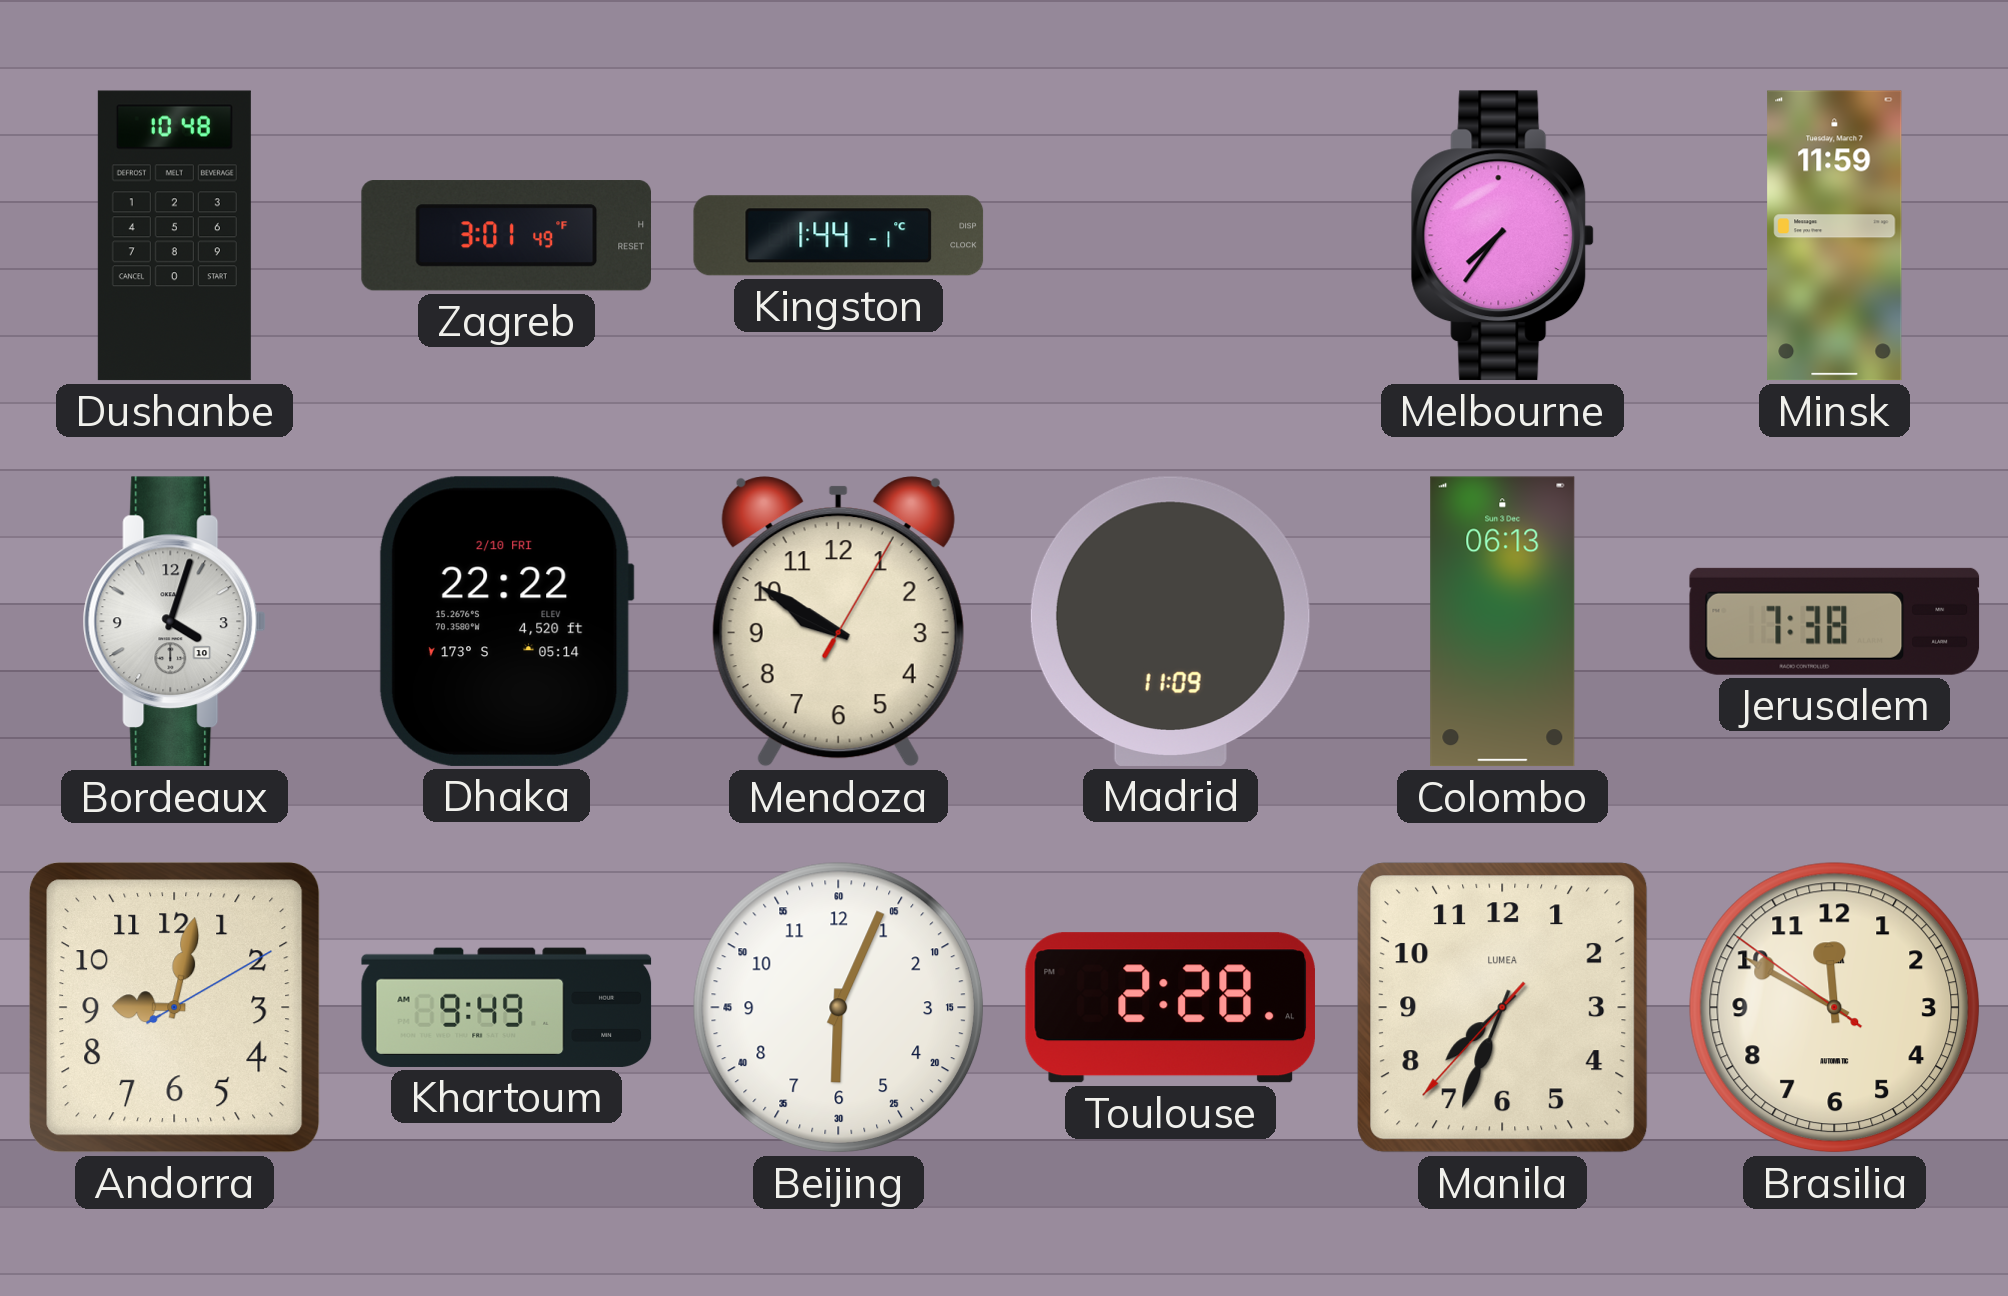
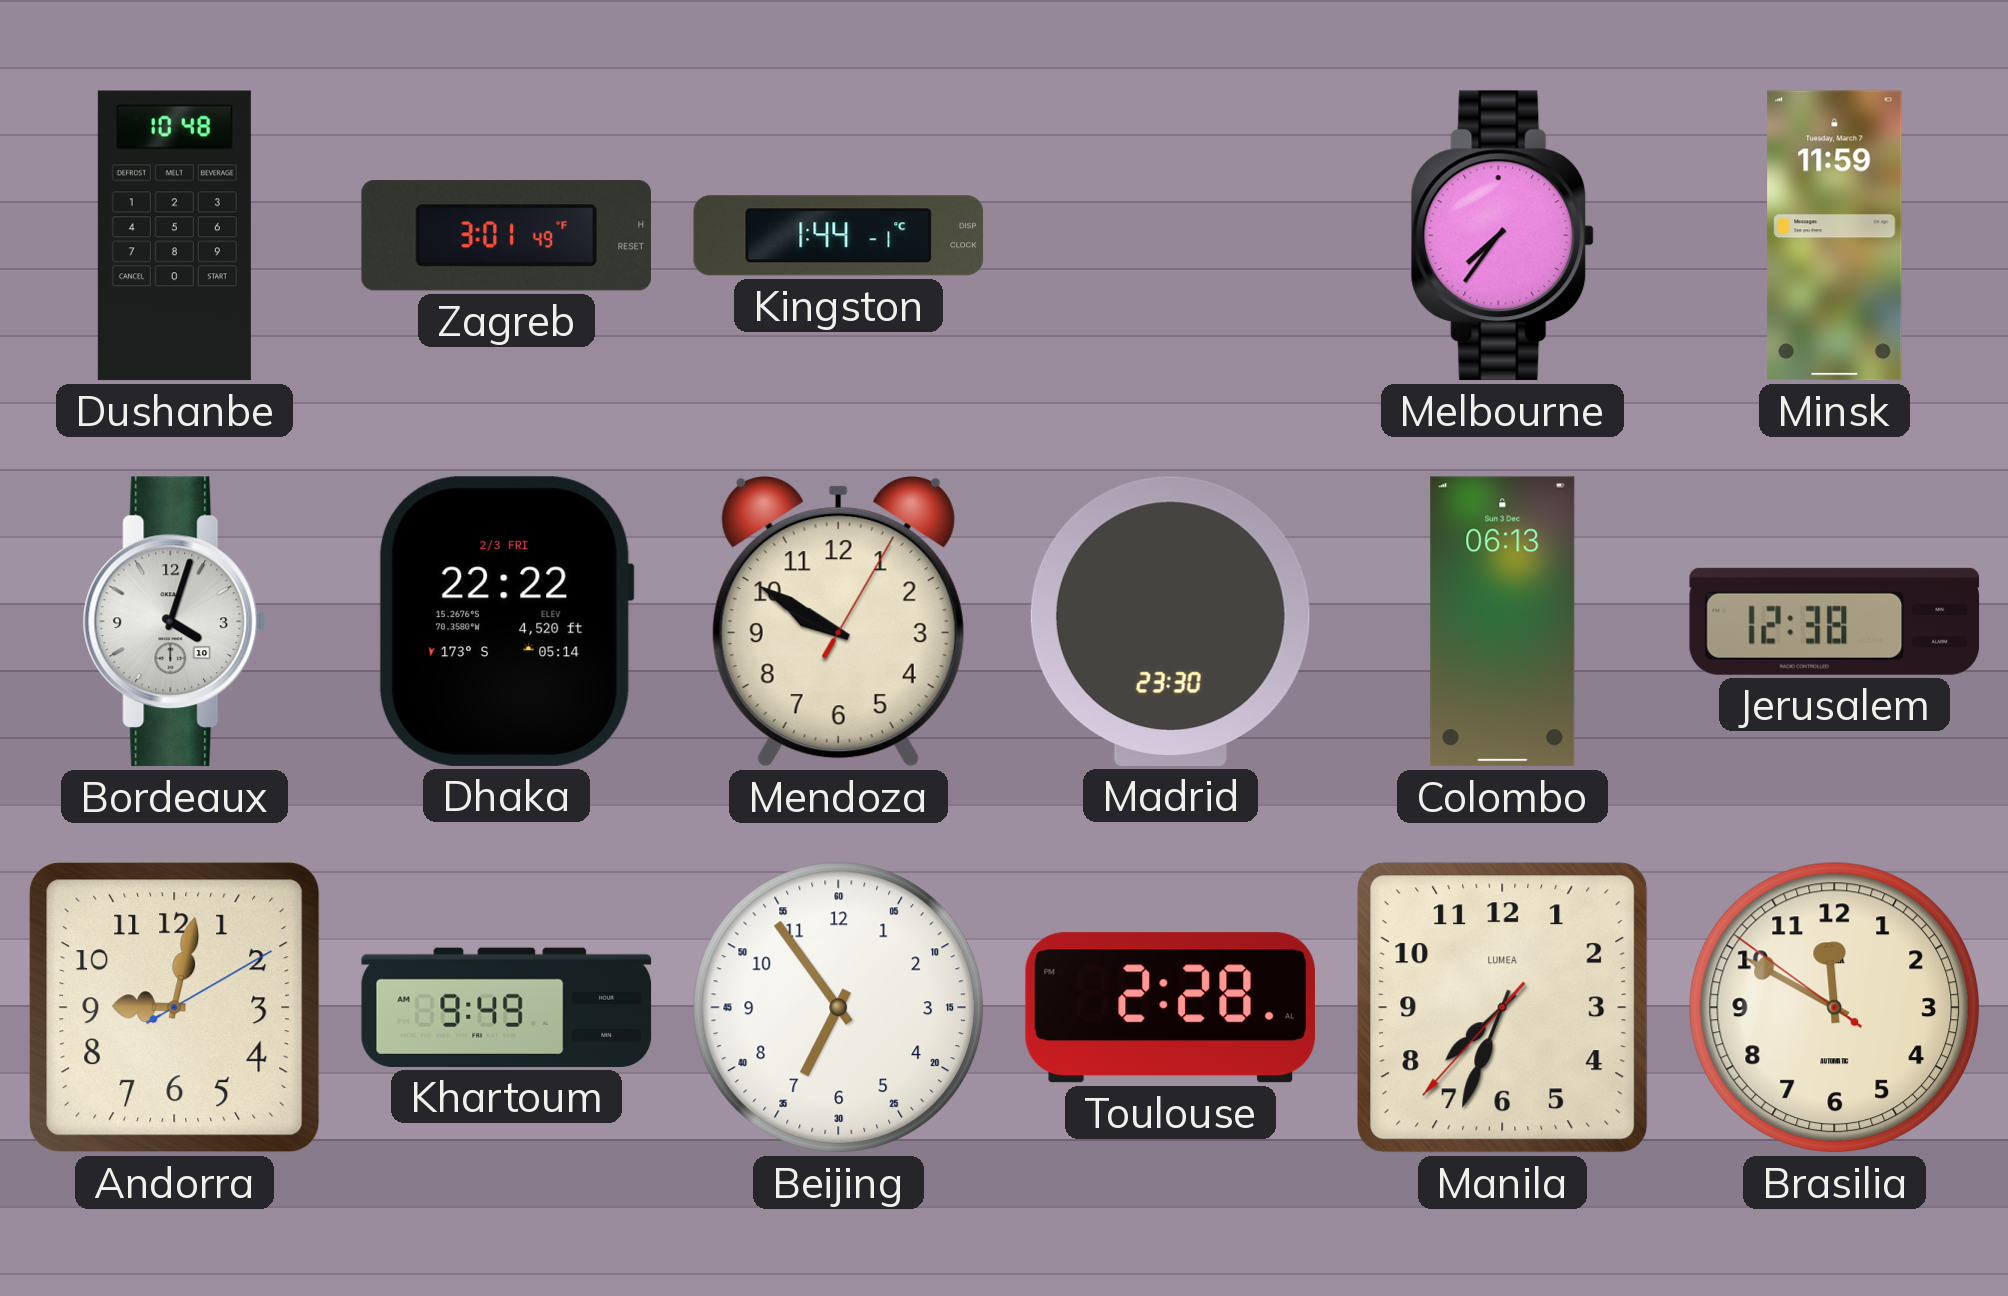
Dhaka date: 2/10 FRI -> 2/3 FRI (506, 621)
Madrid: 11:09 -> 23:30 (1170, 621)
Jerusalem: 7:38 -> 12:38 (1835, 621)
Beijing: 6:04 -> 6:54 (839, 1008)
